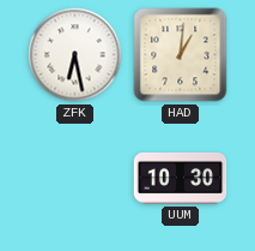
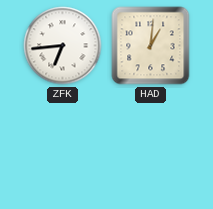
ZFK: 6:28 -> 6:44 (63, 46)
UUM: 10:30 -> none (181, 178)
